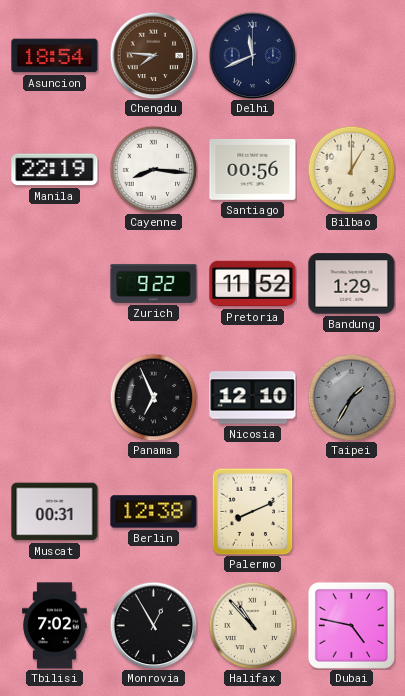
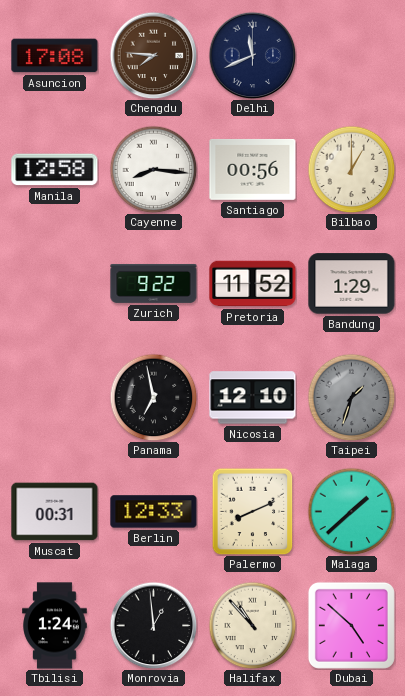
Asuncion: 18:54 -> 17:08 (55, 56)
Manila: 22:19 -> 12:58 (55, 170)
Panama: 6:56 -> 6:58 (153, 397)
Taipei: 1:35 -> 1:33 (351, 397)
Berlin: 12:38 -> 12:33 (154, 512)
Malaga: none -> 1:38 (351, 511)
Tbilisi: 7:02 -> 1:24 (55, 626)
Monrovia: 12:55 -> 12:59 (153, 625)
Dubai: 4:47 -> 4:52 (351, 625)
